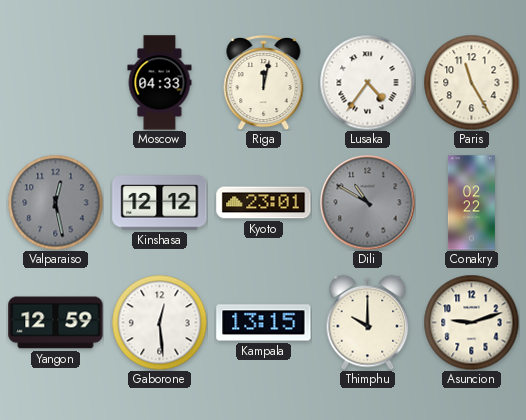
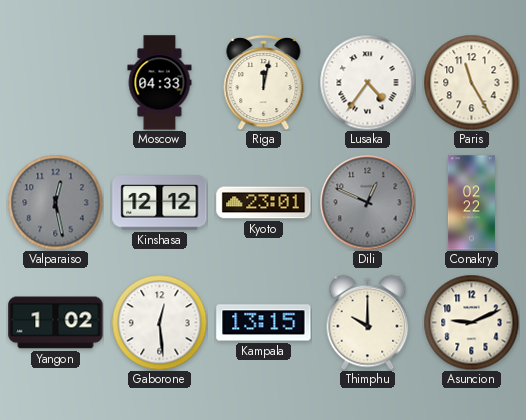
Dili: 10:50 -> 12:49 (367, 202)
Yangon: 12:59 -> 1:02 (56, 323)
Asuncion: 9:12 -> 9:11 (471, 322)
